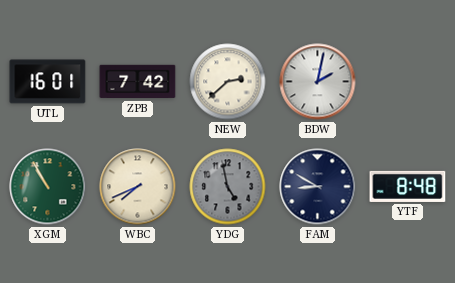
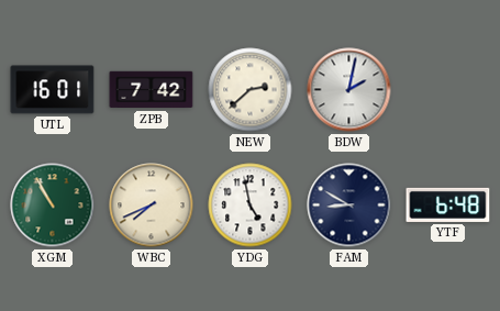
YDG dial: grey -> white (251, 206)
YTF: 8:48 -> 6:48 (448, 204)
